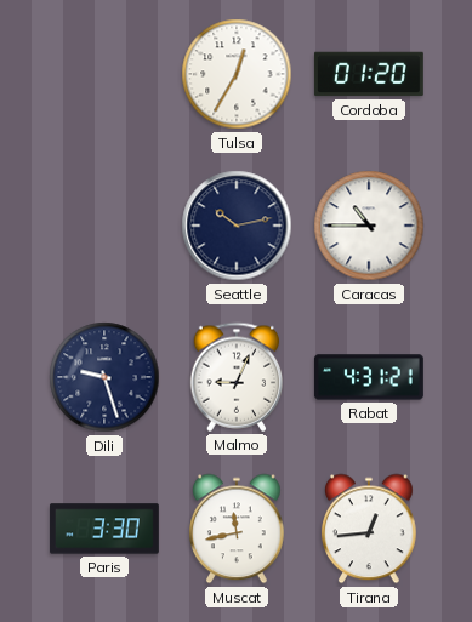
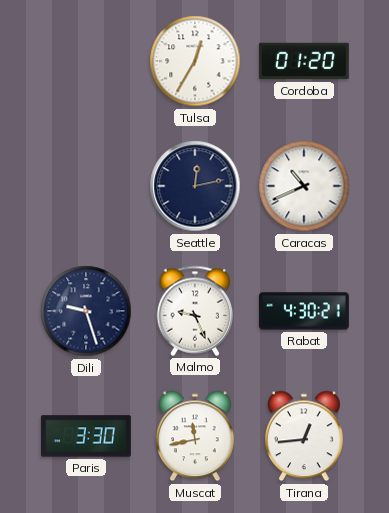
Seattle: 10:13 -> 12:13 (195, 186)
Caracas: 10:45 -> 10:41 (304, 186)
Malmo: 9:04 -> 9:26 (195, 311)
Rabat: 4:31 -> 4:30 (304, 311)
